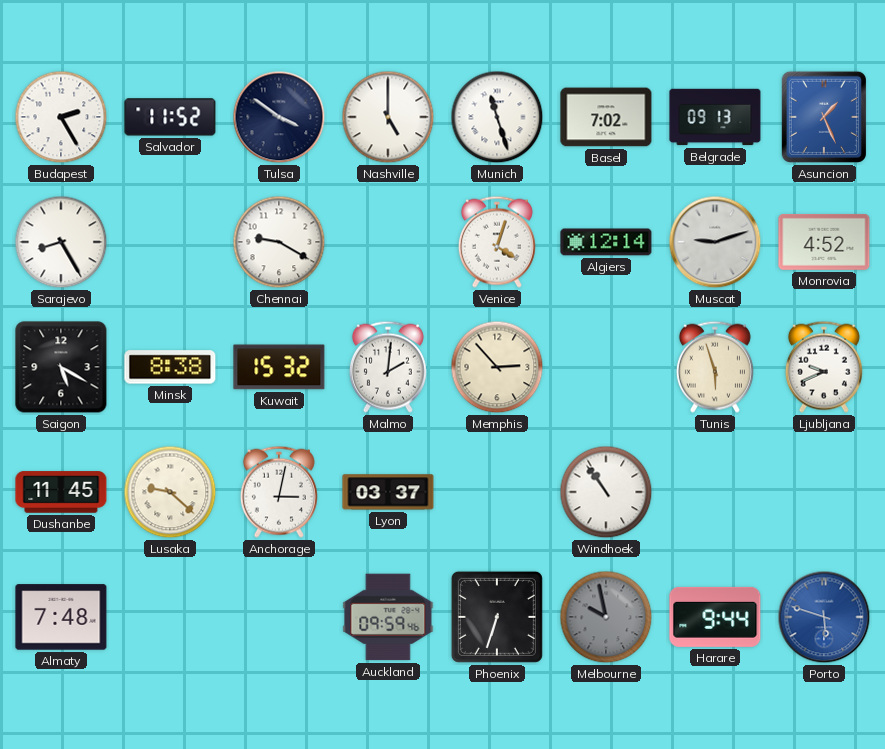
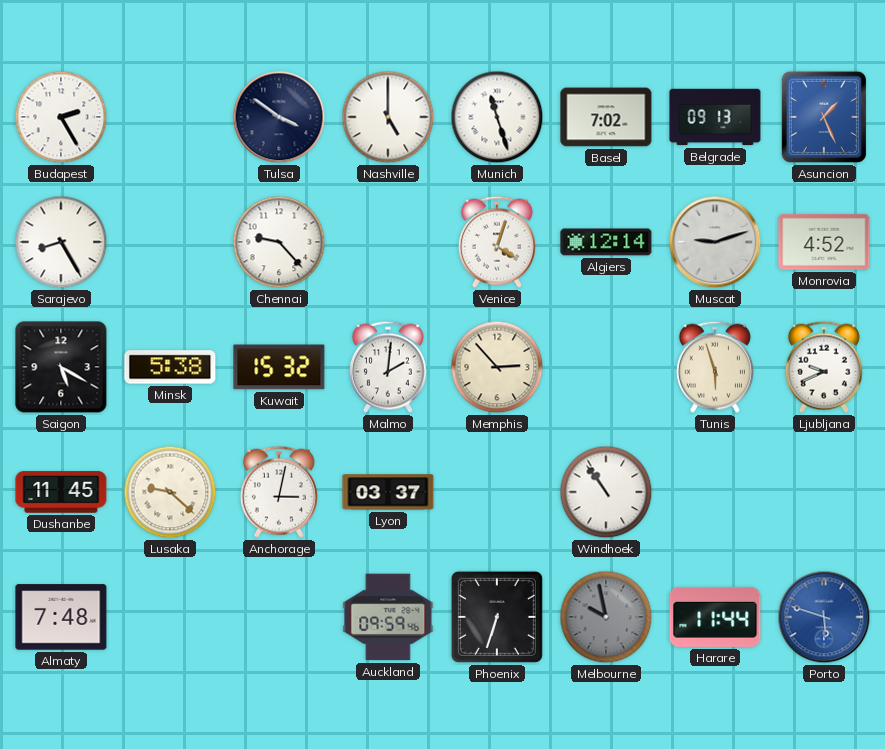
Salvador: 11:52 -> none (170, 117)
Chennai: 9:20 -> 9:23 (279, 242)
Minsk: 8:38 -> 5:38 (170, 367)
Harare: 9:44 -> 11:44 (715, 617)
